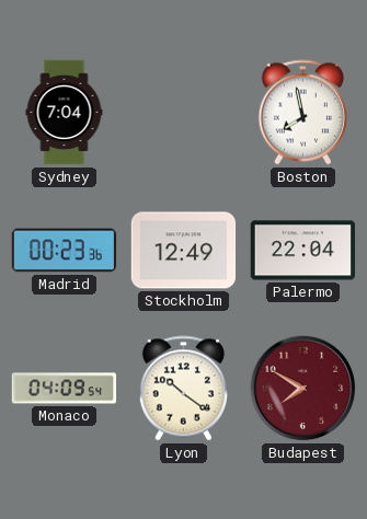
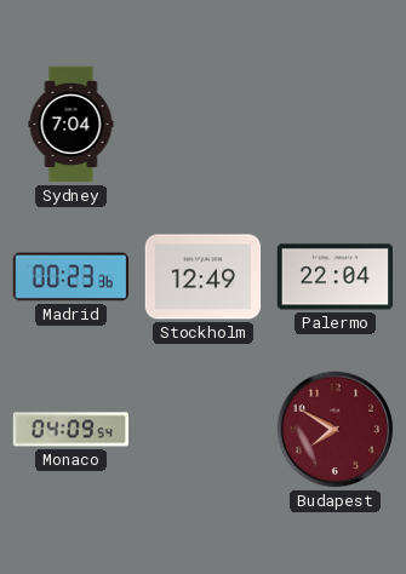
Boston: 7:58 -> none (302, 113)
Lyon: 10:21 -> none (183, 389)
